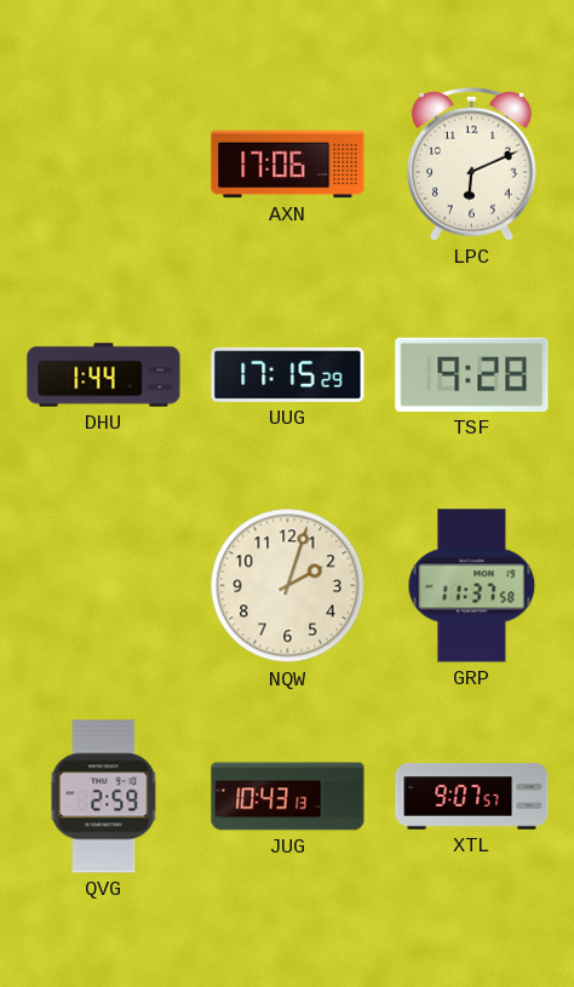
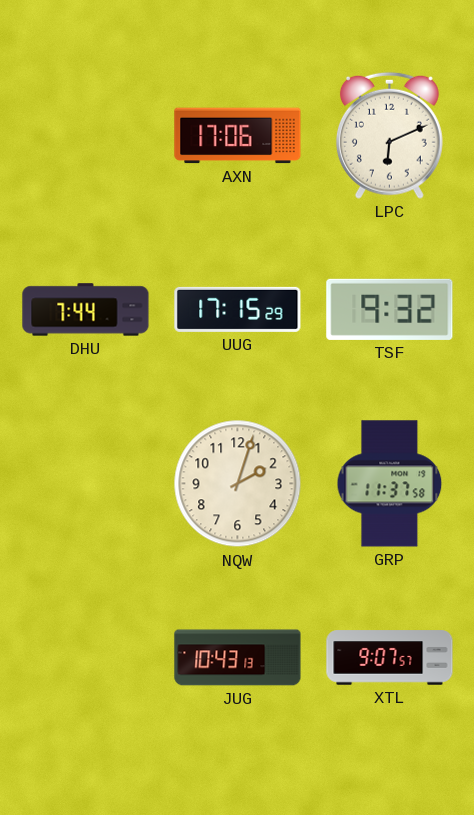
DHU: 1:44 -> 7:44 (86, 310)
TSF: 9:28 -> 9:32 (390, 309)
QVG: 2:59 -> none (104, 797)
